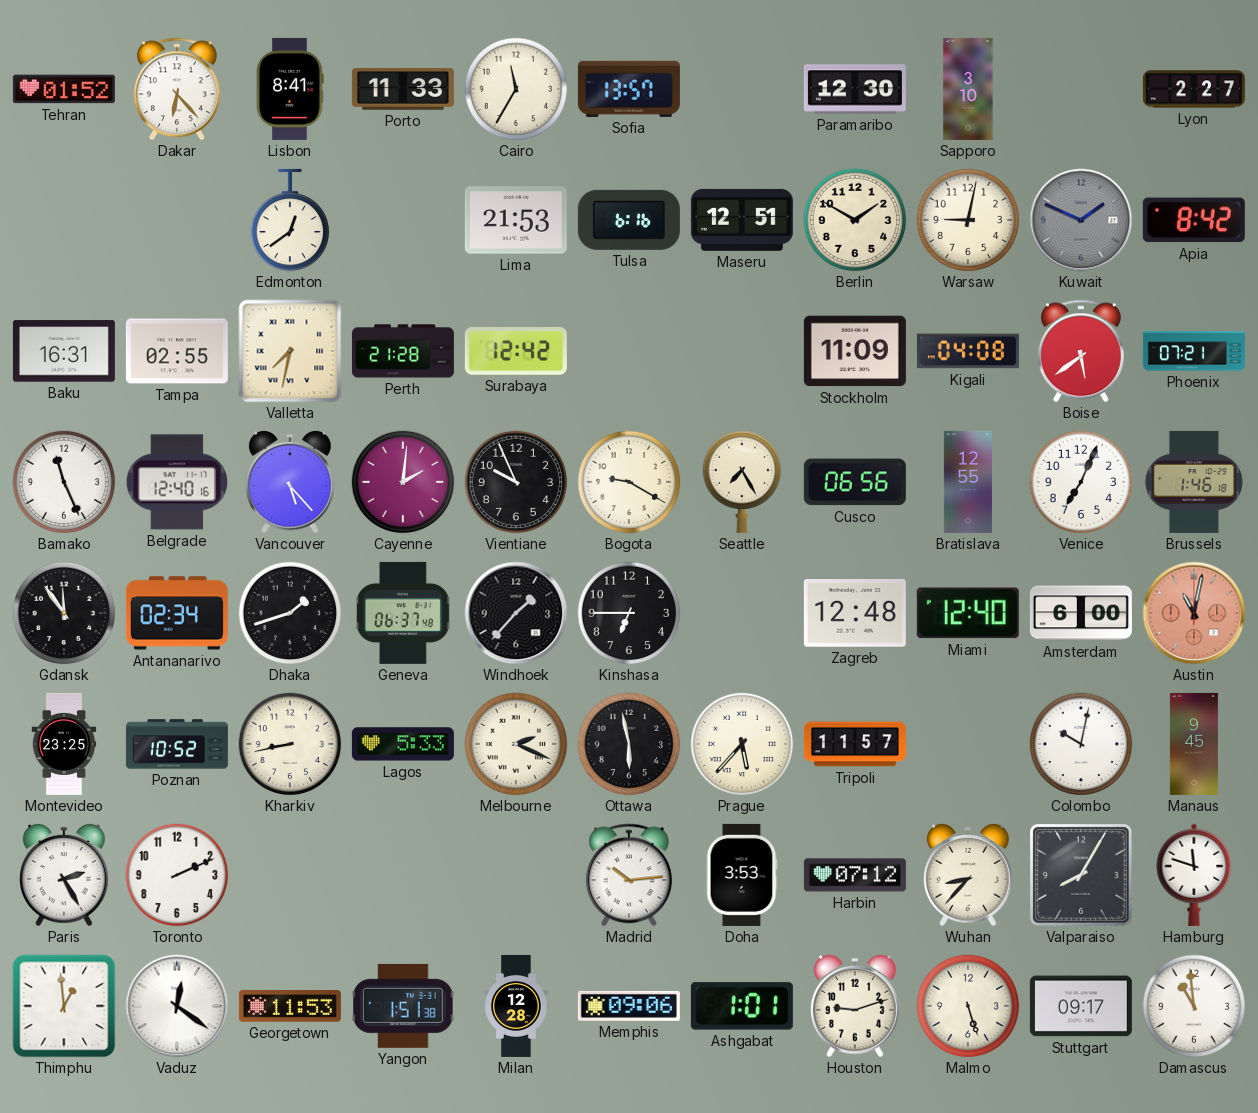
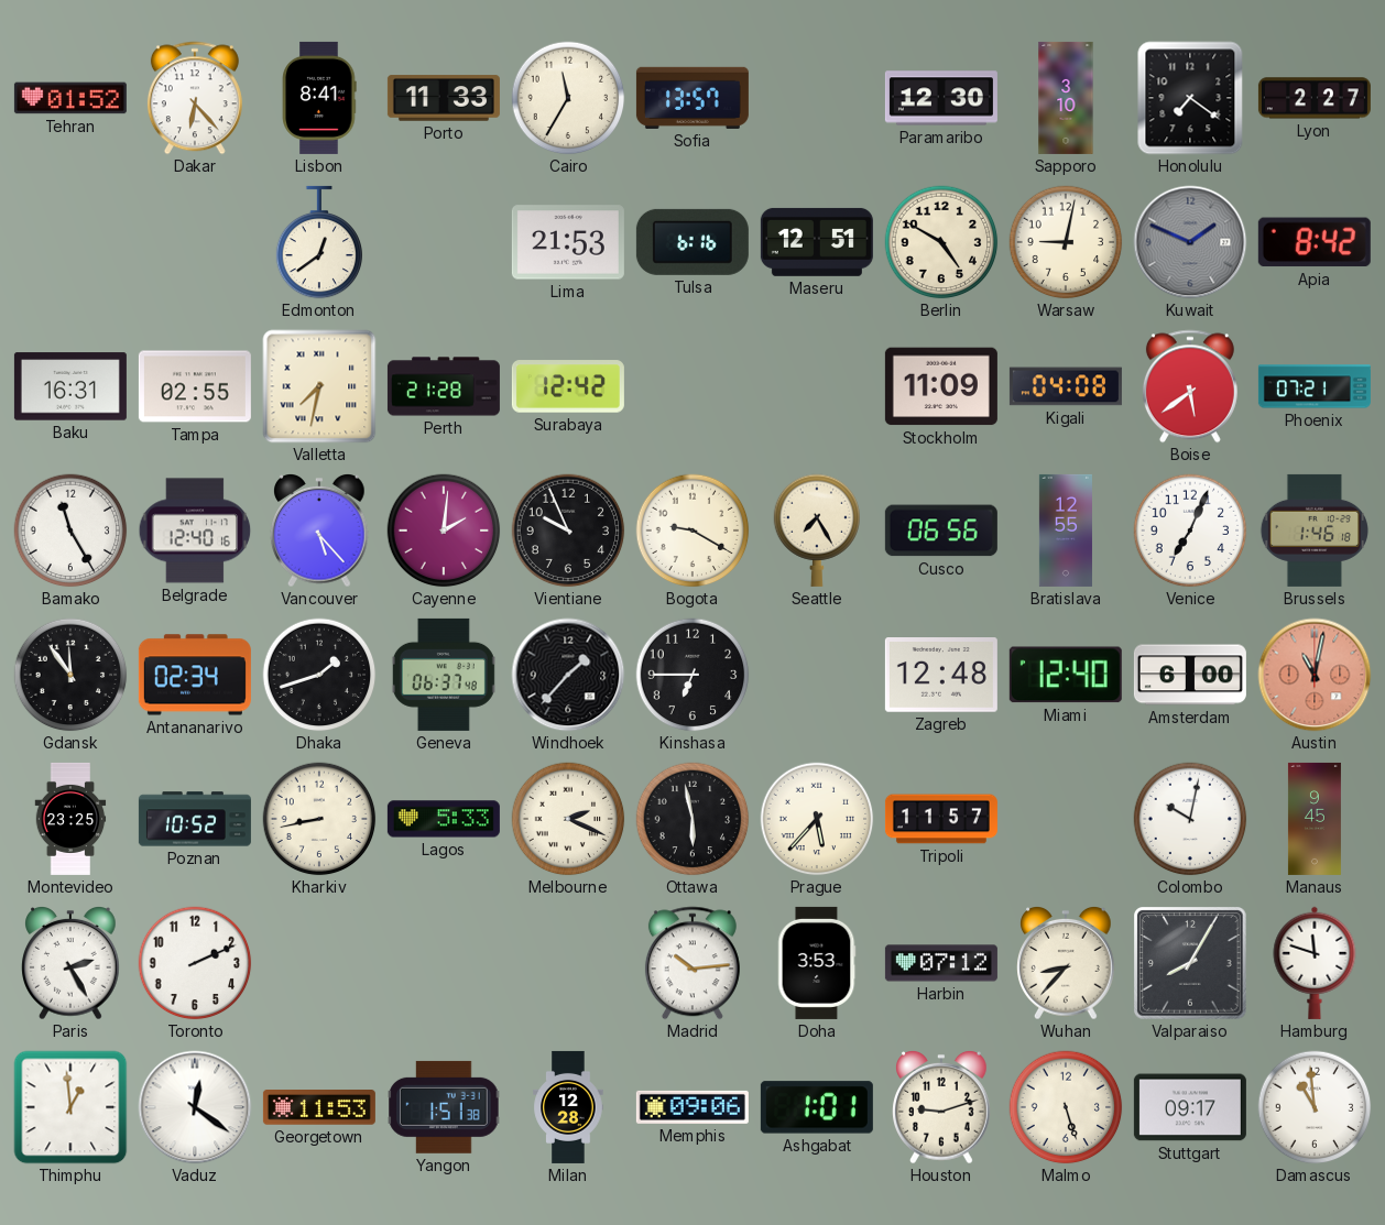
Honolulu: none -> 7:21 (1190, 98)
Berlin: 1:50 -> 4:50 (941, 242)
Bamako: 11:26 -> 11:25 (70, 531)
